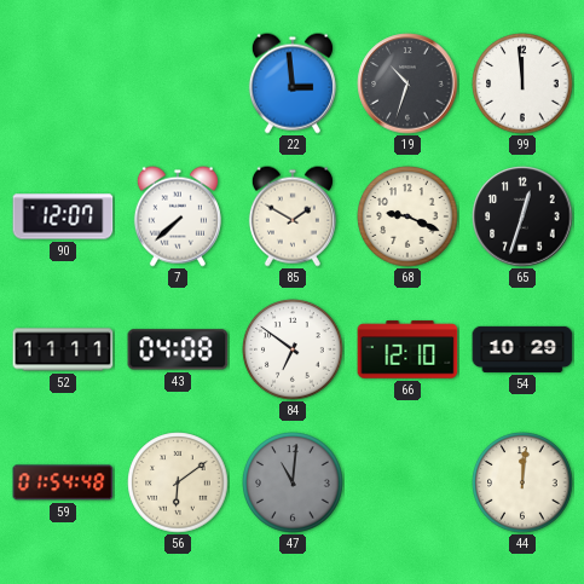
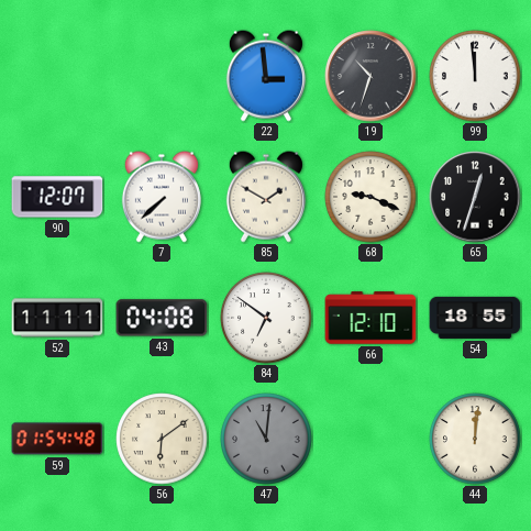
54: 10:29 -> 18:55 (475, 318)
